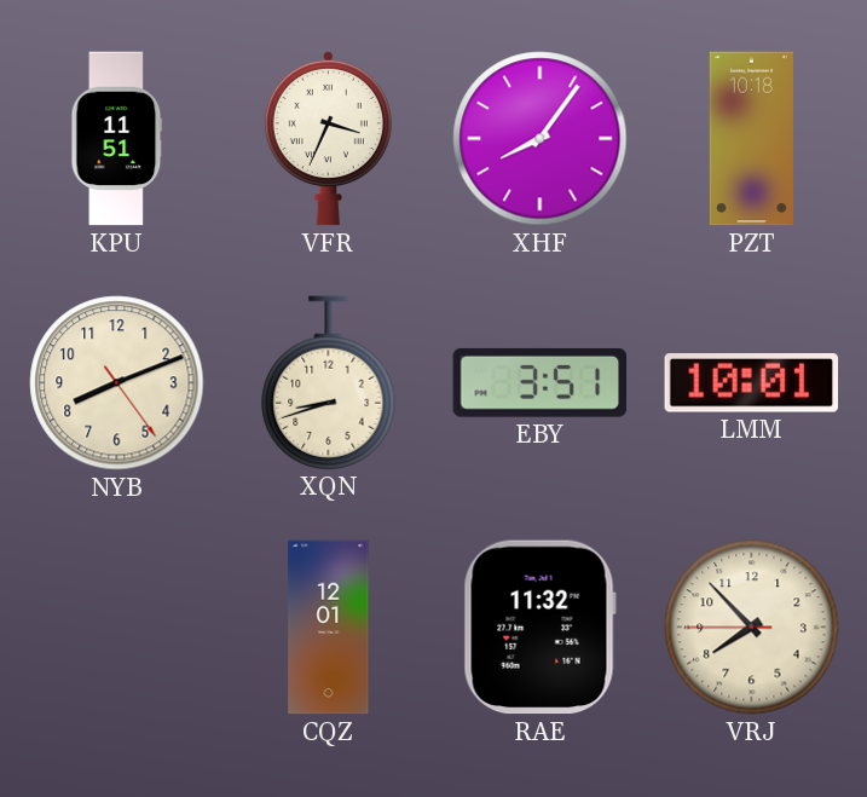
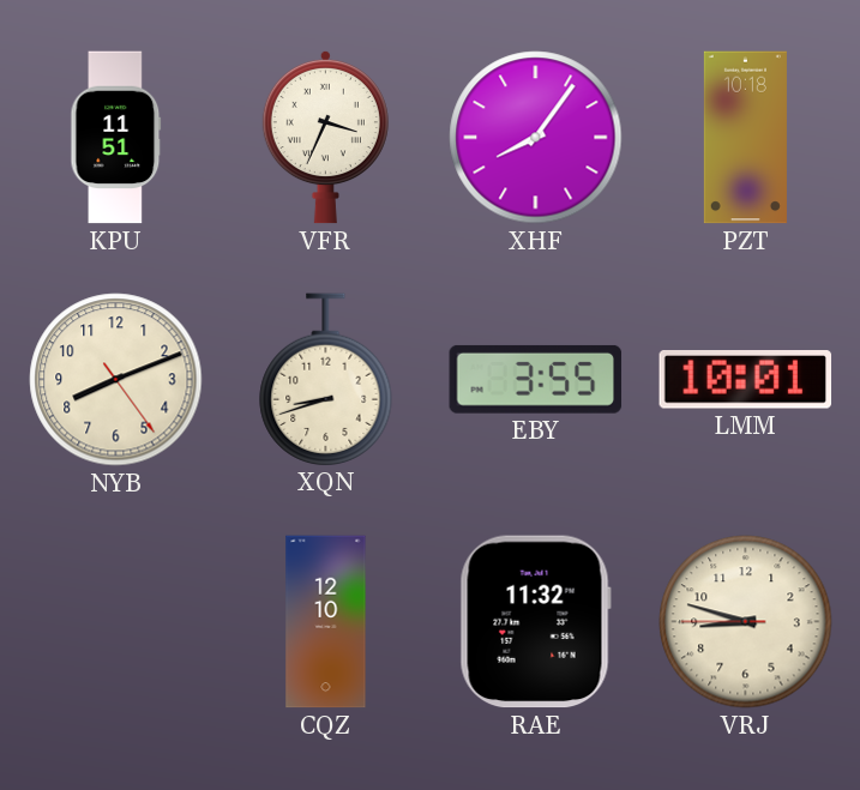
EBY: 3:51 -> 3:55 (536, 379)
CQZ: 12:01 -> 12:10 (326, 622)
VRJ: 7:52 -> 8:47 (746, 622)
